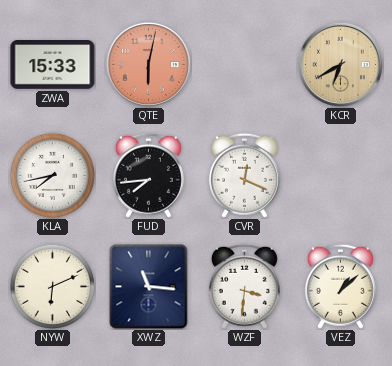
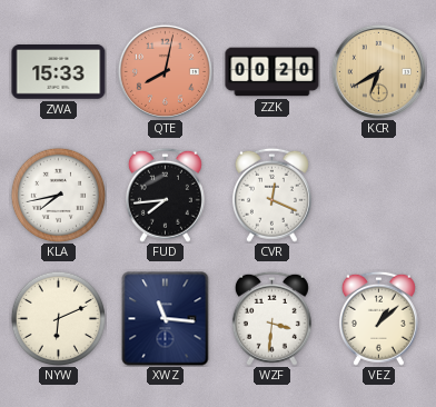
QTE: 6:02 -> 8:02 (165, 71)
ZZK: none -> 00:20 (272, 72)
